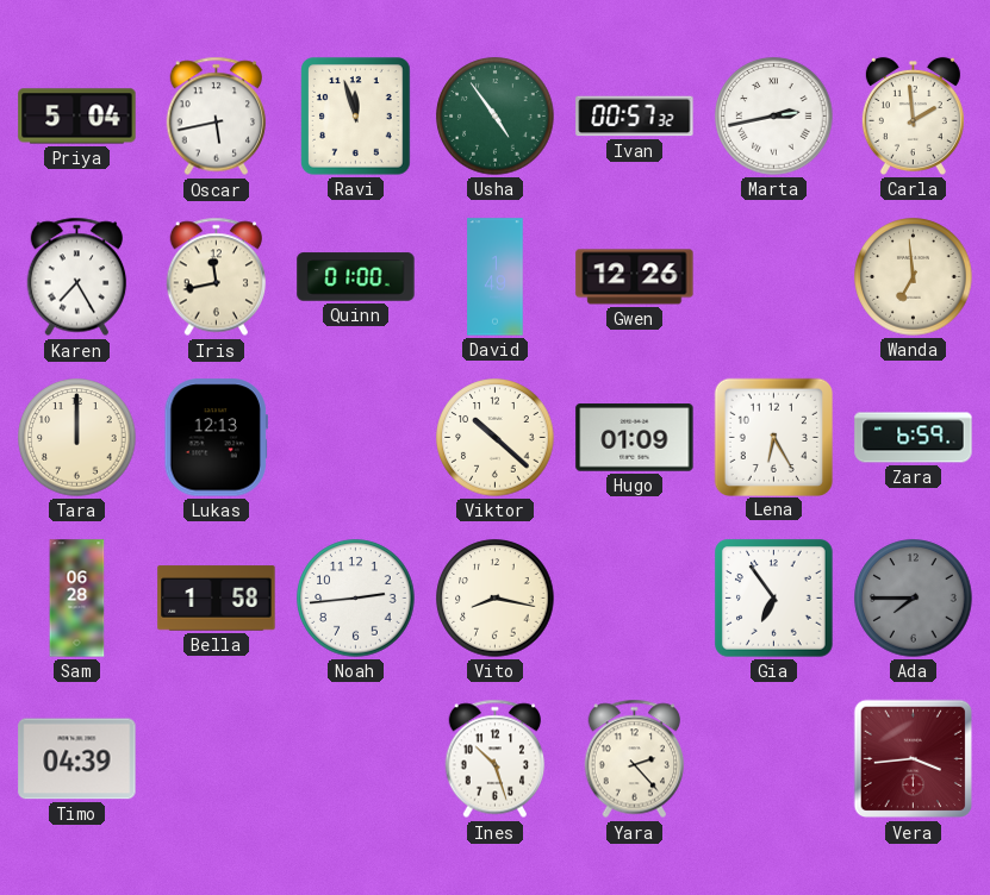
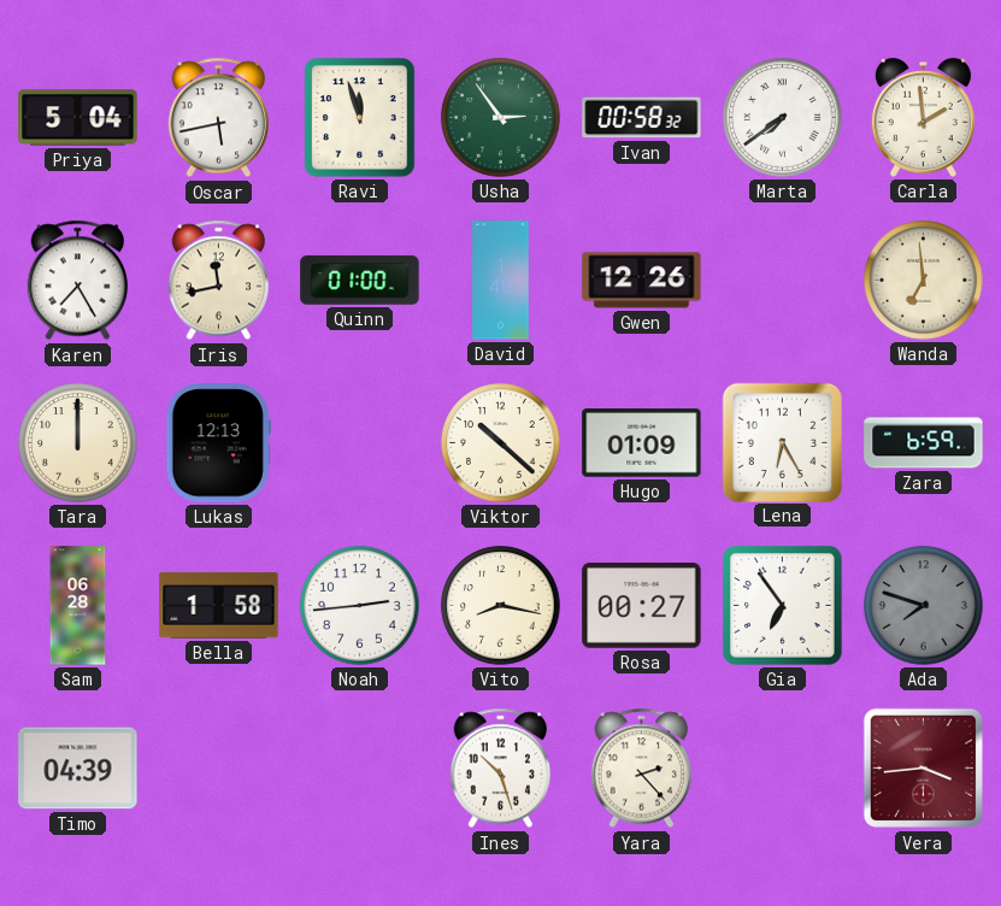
Usha: 4:54 -> 2:54 (501, 118)
Ivan: 00:57 -> 00:58 (642, 118)
Marta: 2:43 -> 7:39 (783, 118)
Rosa: none -> 00:27 (642, 606)
Ada: 7:45 -> 7:48 (924, 606)
